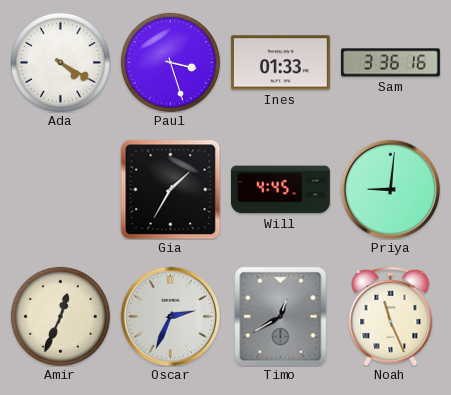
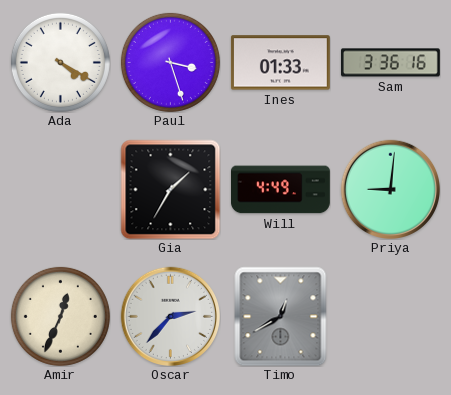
Will: 4:45 -> 4:49 (280, 190)
Oscar: 2:34 -> 2:37 (170, 316)
Noah: 11:26 -> none (391, 316)
